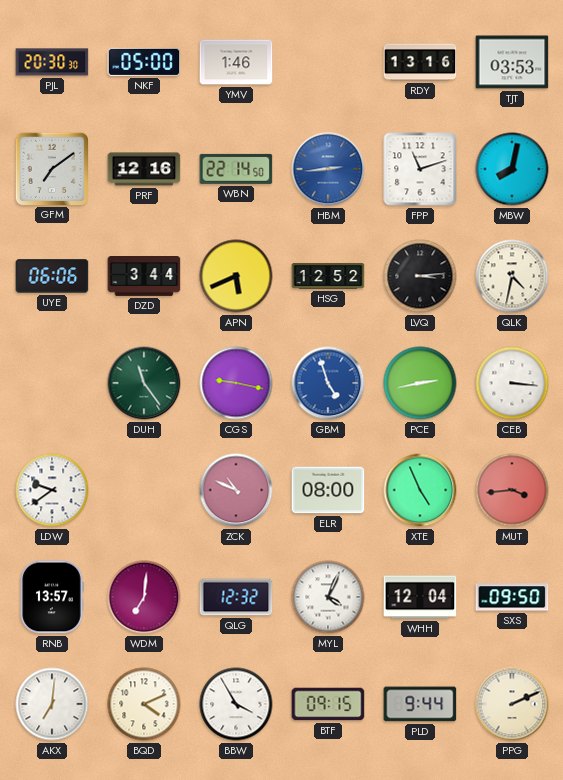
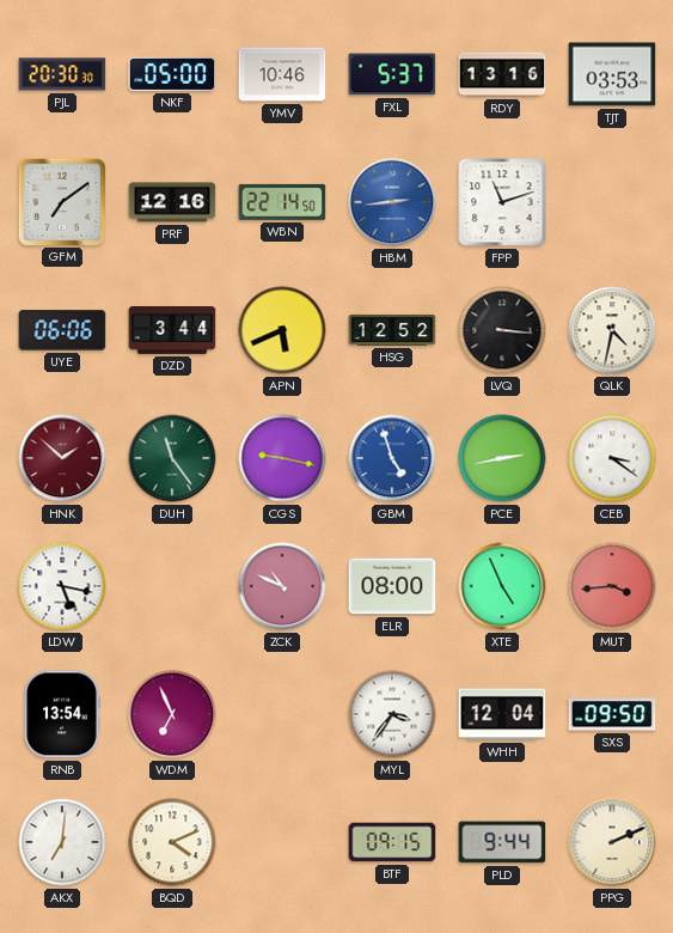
YMV: 1:46 -> 10:46 (282, 74)
FXL: none -> 5:37 (392, 74)
MBW: 8:02 -> none (512, 169)
LVQ: 3:14 -> 3:16 (502, 330)
HNK: none -> 1:52 (62, 458)
CEB: 3:16 -> 3:21 (612, 458)
LDW: 9:39 -> 5:17 (62, 586)
RNB: 13:57 -> 13:54 (62, 714)
WDM: 7:01 -> 6:56 (172, 714)
QLG: 12:32 -> none (236, 597)
MYL: 4:04 -> 3:36 (392, 714)
BBW: 3:55 -> none (236, 704)
